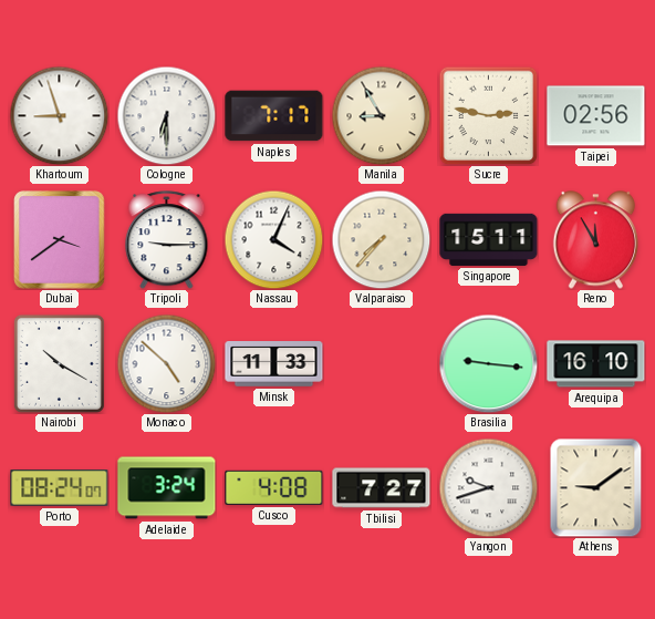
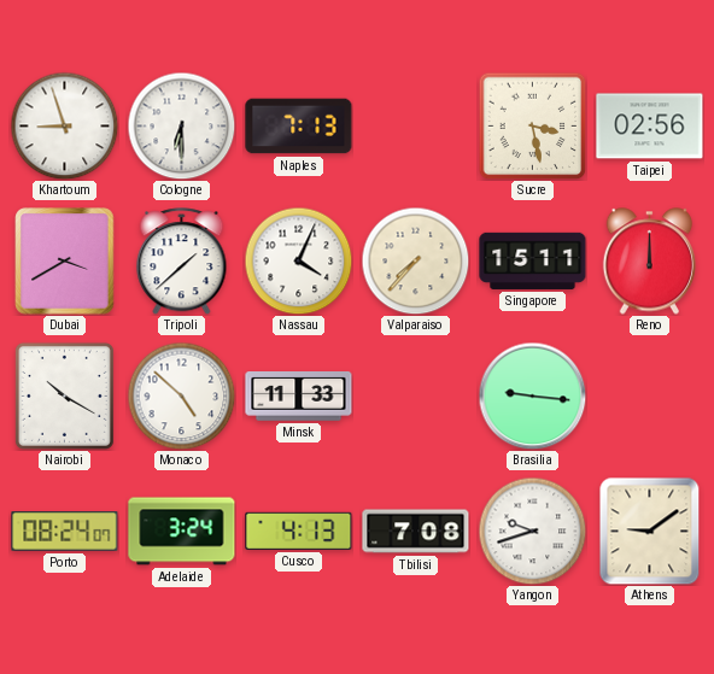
Naples: 7:17 -> 7:13 (299, 127)
Manila: 8:55 -> none (381, 115)
Sucre: 2:47 -> 3:28 (532, 125)
Dubai: 3:39 -> 3:40 (65, 262)
Tripoli: 9:15 -> 1:38 (182, 262)
Reno: 11:55 -> 12:00 (649, 262)
Arequipa: 16:10 -> none (596, 364)
Cusco: 4:08 -> 4:13 (299, 531)
Tbilisi: 7:27 -> 7:08 (416, 532)
